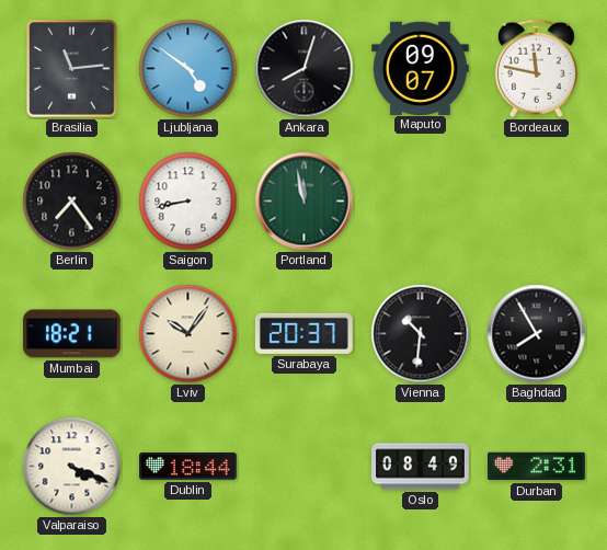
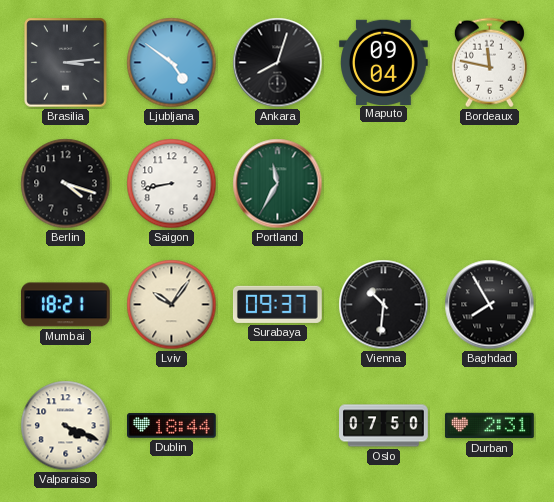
Brasilia: 11:14 -> 3:14 (66, 63)
Maputo: 09:07 -> 09:04 (384, 62)
Berlin: 7:24 -> 4:18 (66, 184)
Portland: 11:58 -> 11:35 (278, 184)
Surabaya: 20:37 -> 09:37 (278, 304)
Oslo: 08:49 -> 07:50 (384, 426)
